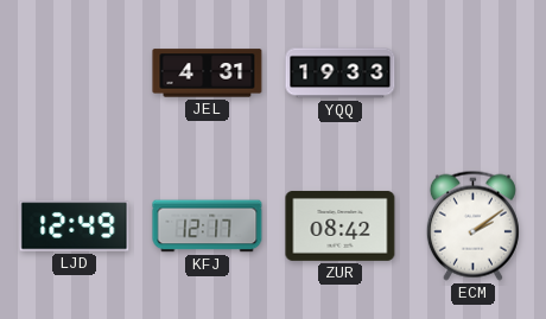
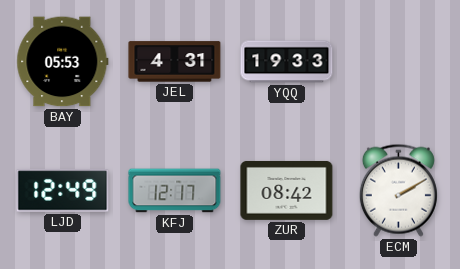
BAY: none -> 05:53 (63, 62)
ECM: 2:09 -> 2:10 (398, 190)
